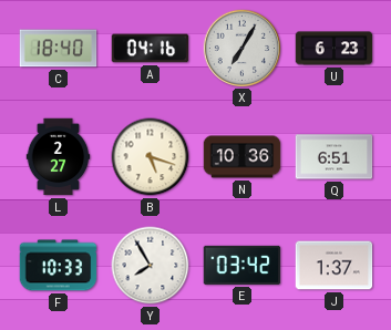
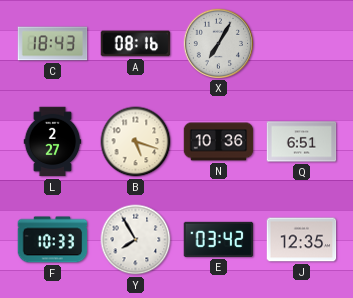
C: 18:40 -> 18:43 (53, 44)
A: 04:16 -> 08:16 (136, 44)
U: 6:23 -> none (335, 49)
J: 1:37 -> 12:35 (302, 240)
